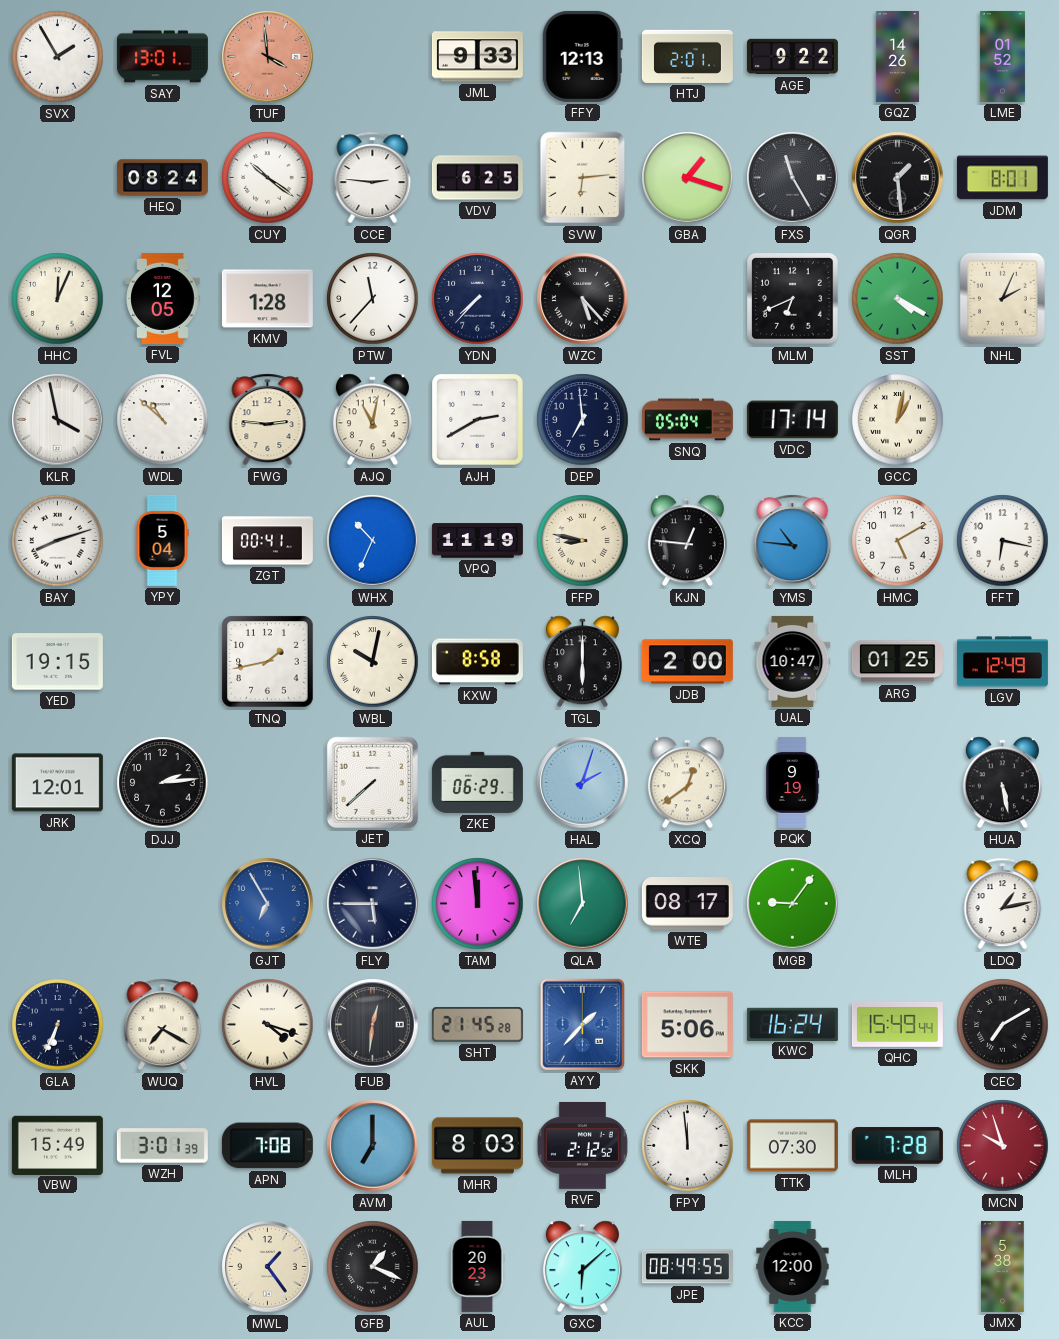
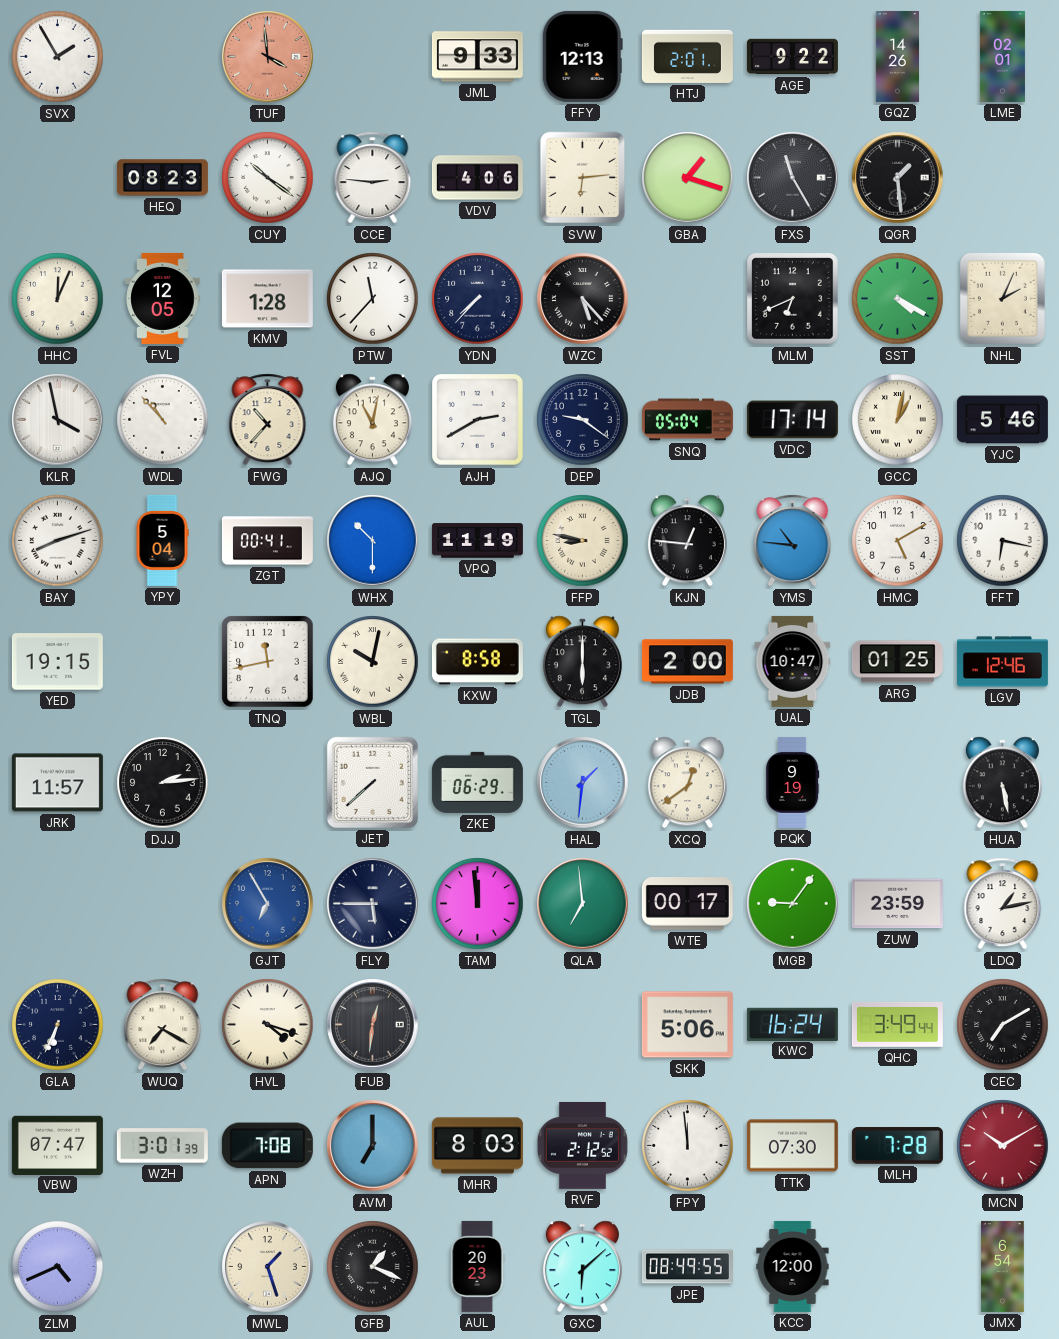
SAY: 13:01 -> none (162, 57)
LME: 01:52 -> 02:01 (1002, 56)
HEQ: 08:24 -> 08:23 (162, 178)
VDV: 6:25 -> 4:06 (477, 178)
JDM: 8:01 -> none (1002, 178)
WDL: 10:52 -> 10:53 (163, 420)
FWG: 2:46 -> 10:37 (268, 420)
DEP: 6:59 -> 9:21 (583, 420)
YJC: none -> 5:46 (1002, 420)
WHX: 10:34 -> 10:30 (373, 541)
TNQ: 1:43 -> 11:43 (268, 662)
LGV: 12:49 -> 12:46 (1002, 662)
JRK: 12:01 -> 11:57 (57, 783)
HAL: 2:03 -> 1:31 (583, 783)
WTE: 08:17 -> 00:17 (687, 904)
ZUW: none -> 23:59 (897, 904)
SHT: 21:45 -> none (477, 1025)
AYY: 1:37 -> none (582, 1024)
QHC: 15:49 -> 3:49 (897, 1024)
VBW: 15:49 -> 07:47 (57, 1145)
MCN: 9:57 -> 10:10 (1003, 1146)
ZLM: none -> 4:41 (58, 1267)
MWL: 1:24 -> 1:27 (268, 1267)
JMX: 5:38 -> 6:54 (1003, 1266)
